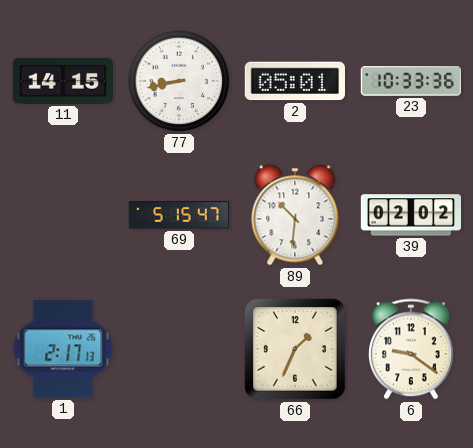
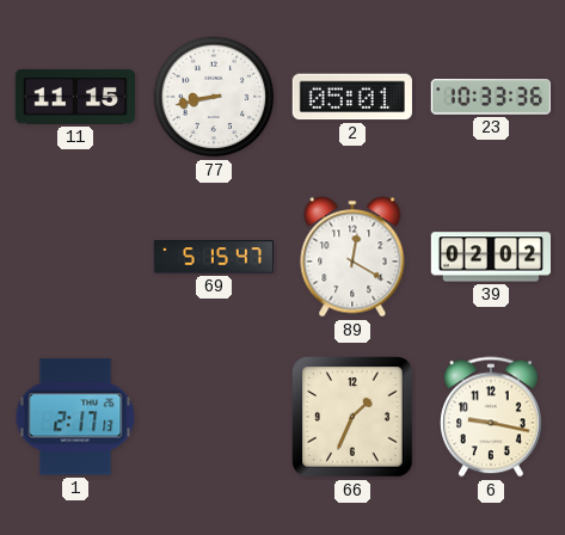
11: 14:15 -> 11:15 (74, 97)
89: 10:31 -> 12:20 (352, 257)
6: 9:21 -> 9:17 (492, 417)
